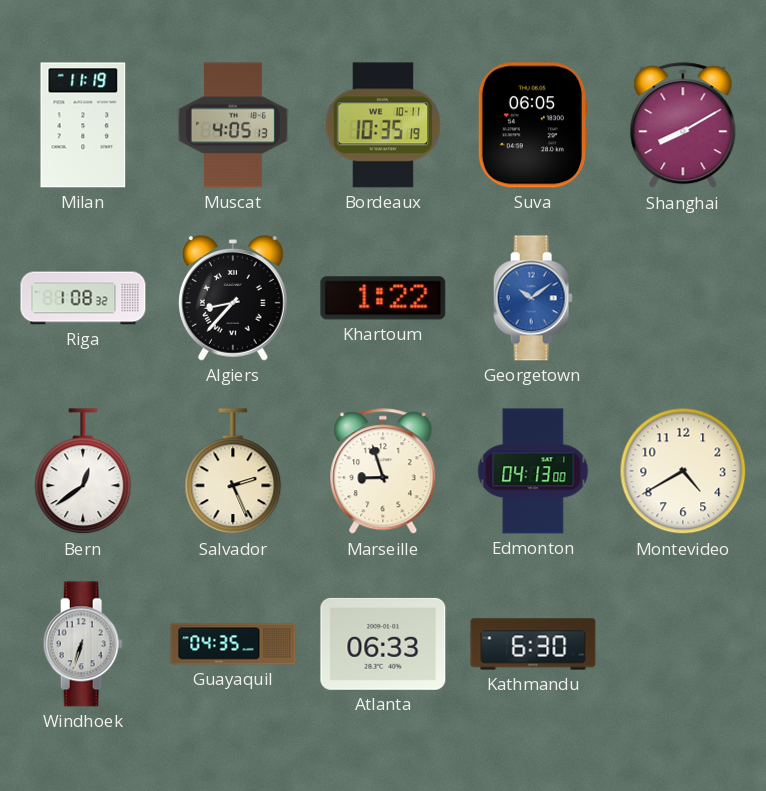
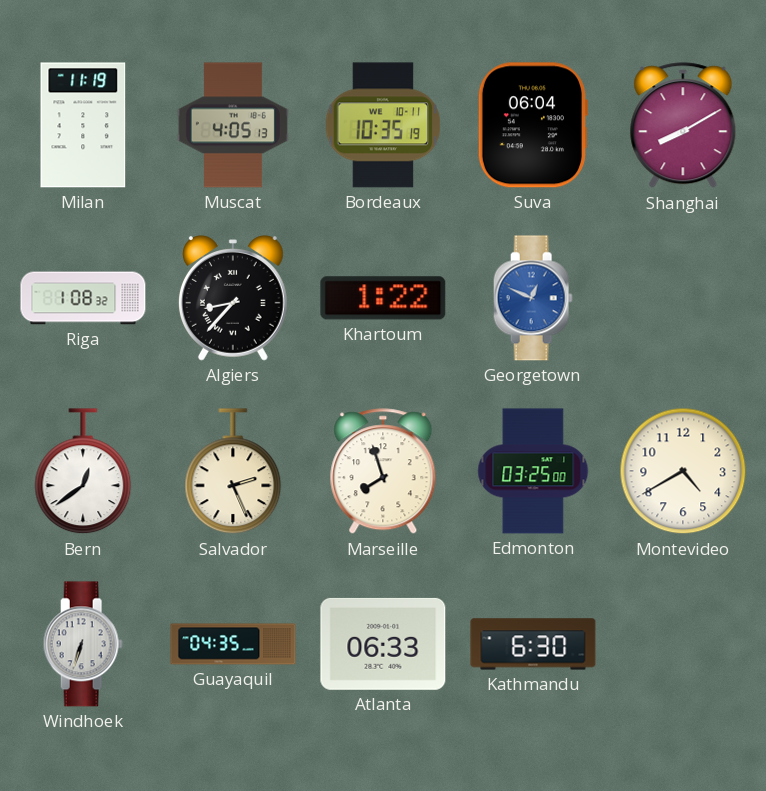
Suva: 06:05 -> 06:04 (532, 125)
Georgetown: 10:09 -> 12:49 (533, 298)
Marseille: 8:57 -> 7:57 (383, 472)
Edmonton: 04:13 -> 03:25 (533, 471)
